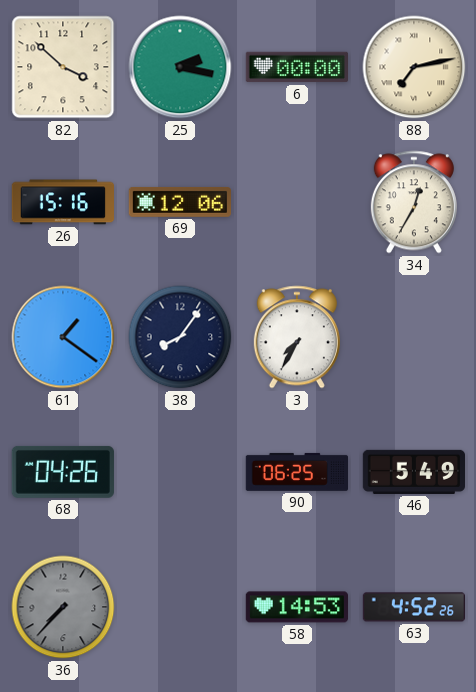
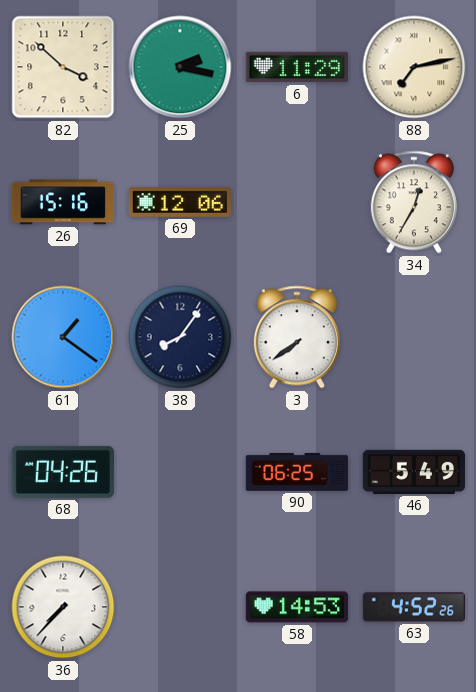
6: 00:00 -> 11:29 (296, 67)
3: 7:35 -> 7:39 (297, 337)
36 dial: grey -> white (63, 607)
